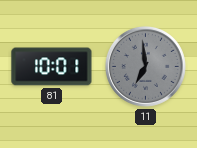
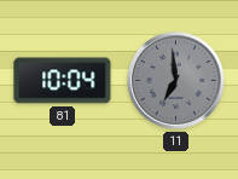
81: 10:01 -> 10:04 (63, 81)
